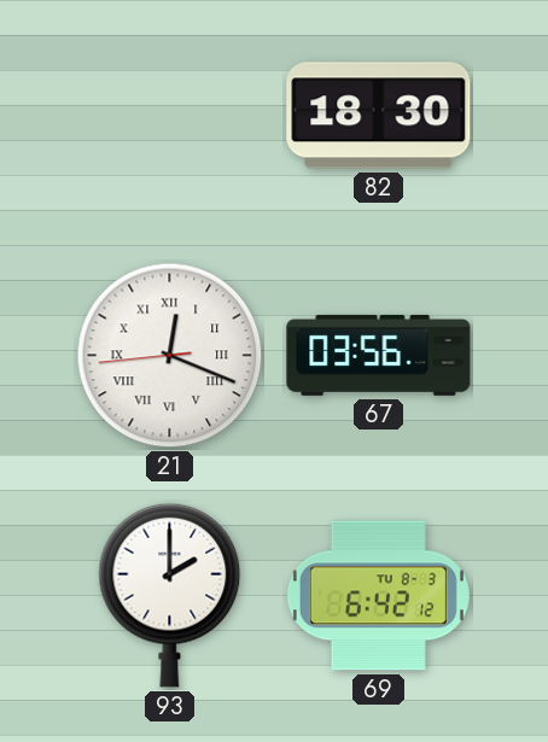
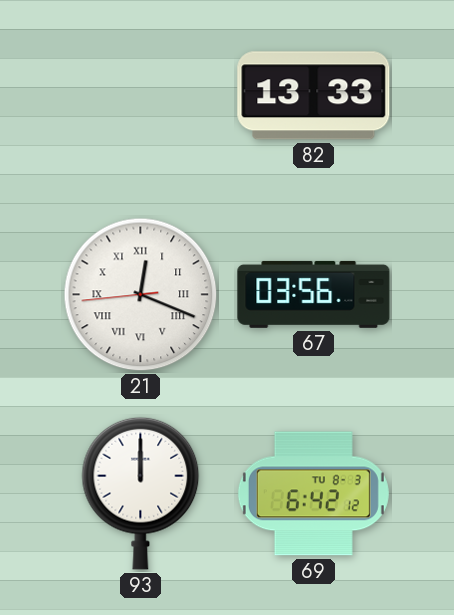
82: 18:30 -> 13:33 (314, 96)
93: 2:00 -> 12:00 (141, 493)
